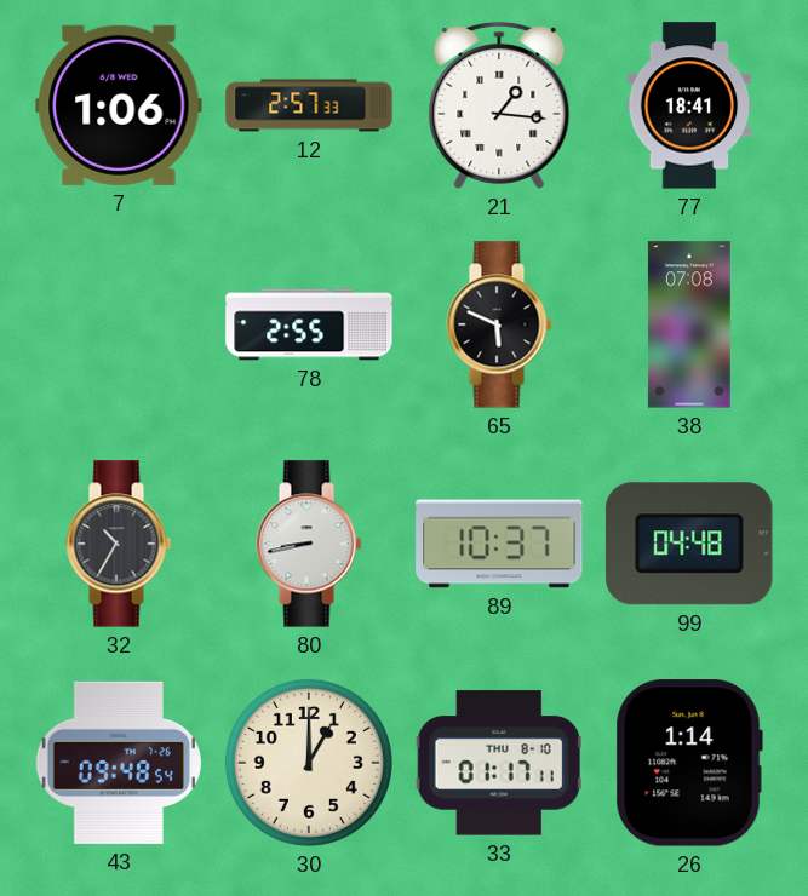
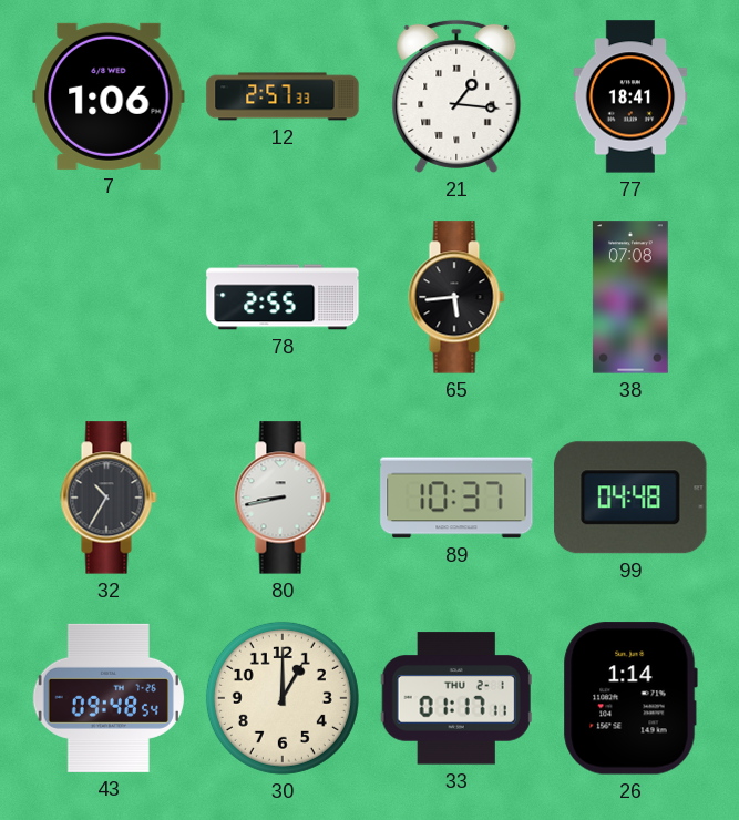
65: 5:49 -> 5:44 (456, 297)
33 date: THU 8-10 -> THU 2-1 (456, 698)
